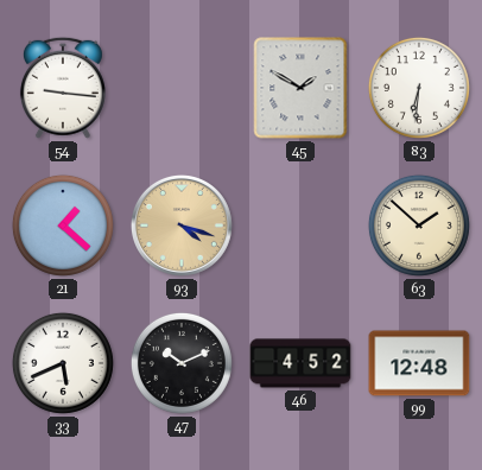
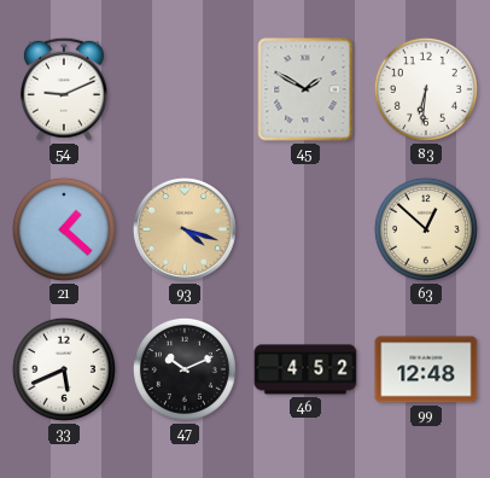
54: 9:16 -> 9:11 (64, 89)
63: 1:52 -> 12:52 (426, 229)
